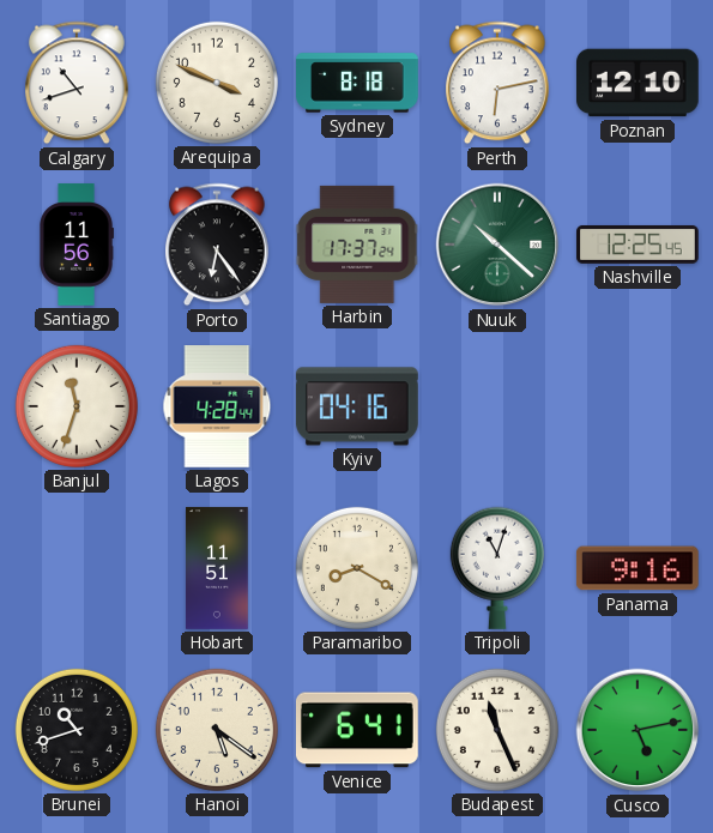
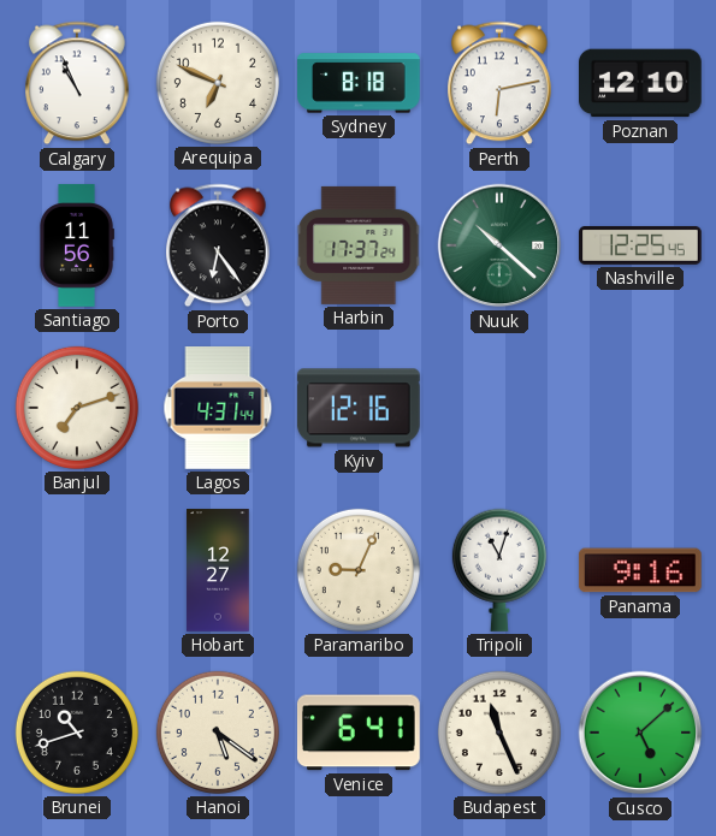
Calgary: 10:42 -> 10:56 (78, 83)
Arequipa: 3:49 -> 6:49 (218, 83)
Banjul: 11:33 -> 7:12 (77, 408)
Lagos: 4:28 -> 4:31 (218, 409)
Kyiv: 04:16 -> 12:16 (359, 408)
Hobart: 11:51 -> 12:27 (218, 570)
Paramaribo: 8:20 -> 9:04 (359, 570)
Cusco: 5:13 -> 5:08 (640, 733)
